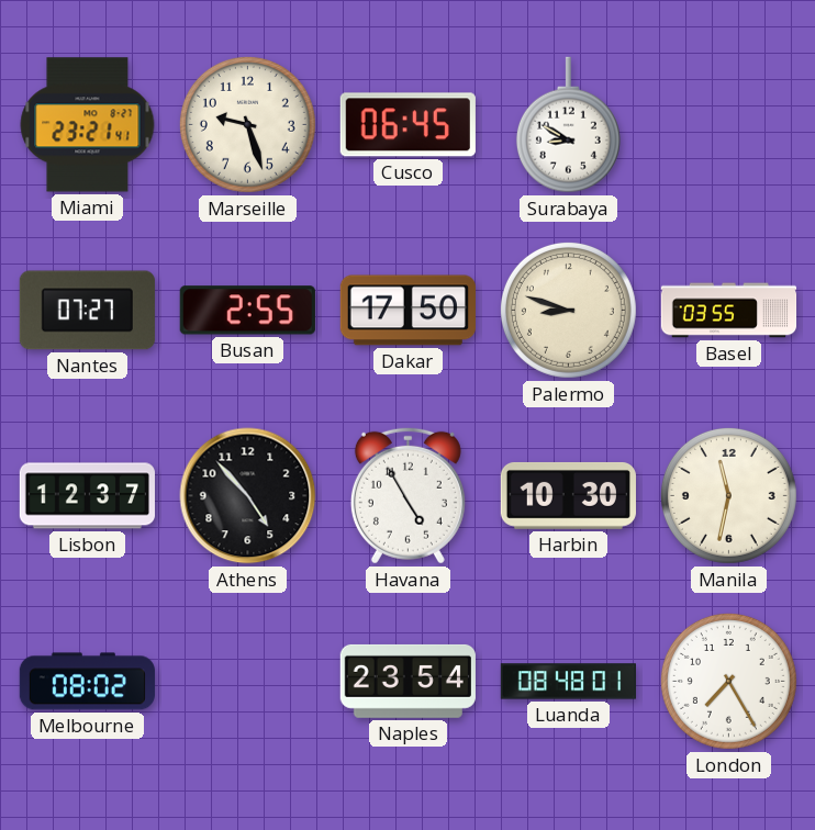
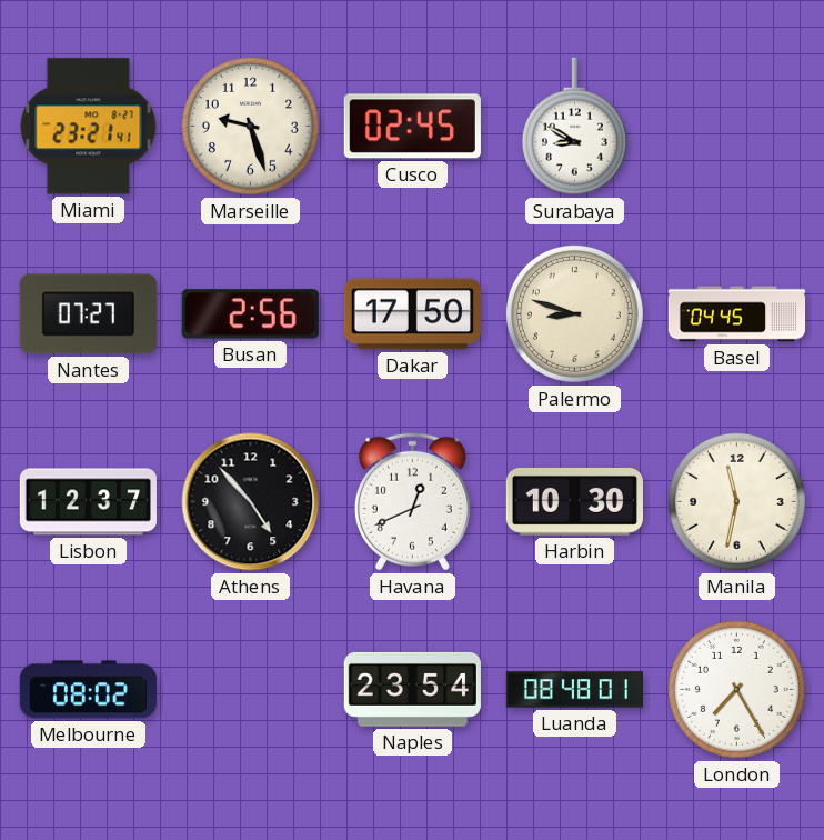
Cusco: 06:45 -> 02:45 (412, 127)
Busan: 2:55 -> 2:56 (250, 314)
Basel: 03:55 -> 04:45 (737, 314)
Havana: 4:55 -> 12:41 (412, 501)
